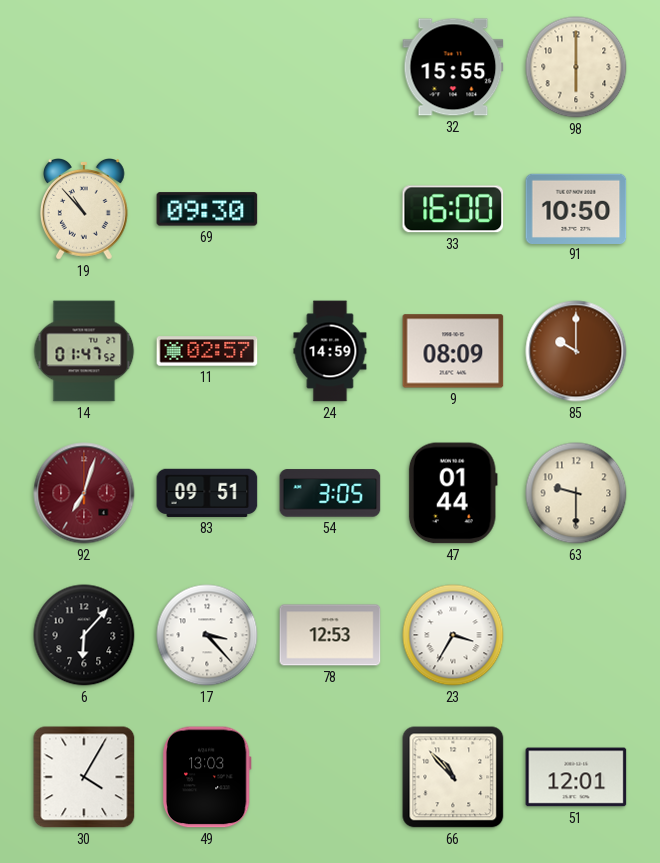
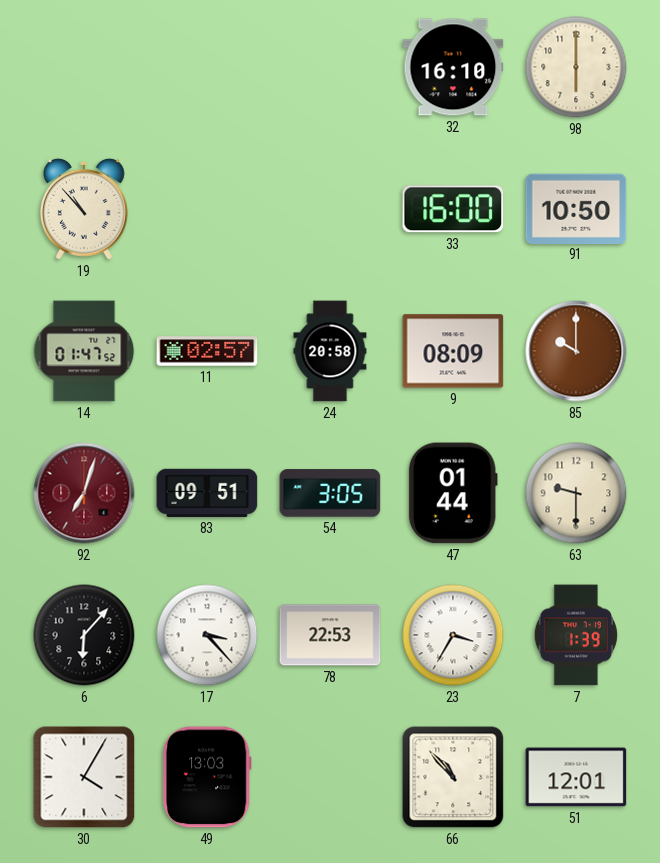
32: 15:55 -> 16:10 (453, 67)
69: 09:30 -> none (207, 209)
24: 14:59 -> 20:58 (330, 351)
78: 12:53 -> 22:53 (330, 635)
7: none -> 1:39 (576, 635)
